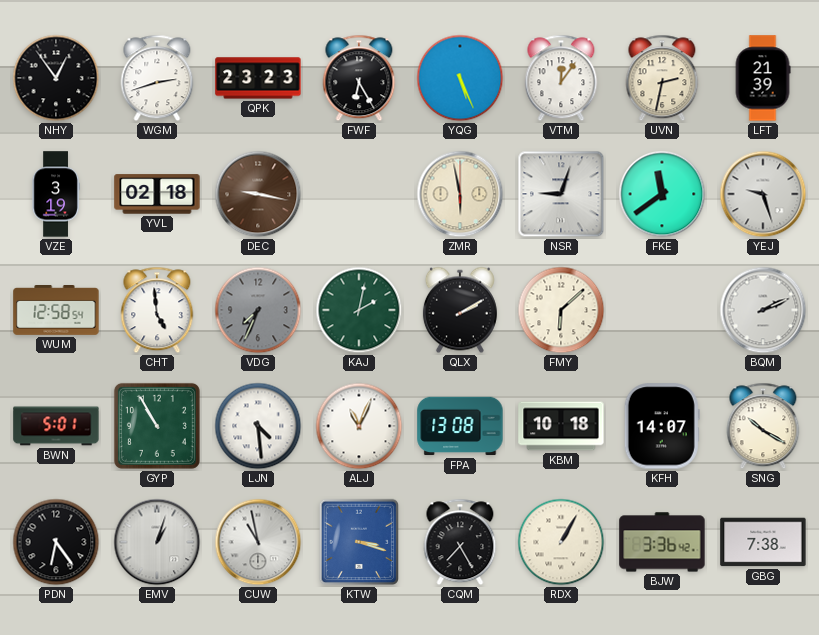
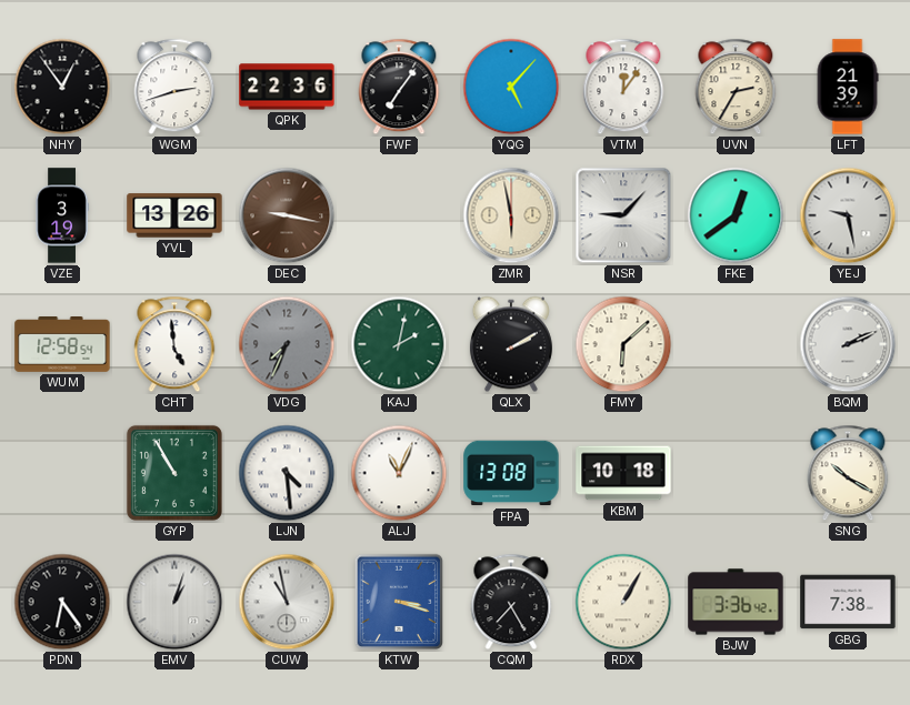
QPK: 23:23 -> 22:36 (287, 87)
FWF: 6:25 -> 7:06 (399, 87)
YQG: 5:26 -> 5:07 (511, 87)
UVN: 2:32 -> 2:35 (736, 87)
YVL: 02:18 -> 13:26 (174, 215)
NSR: 9:03 -> 9:07 (623, 215)
FKE: 11:39 -> 12:39 (736, 215)
YEJ: 9:27 -> 9:28 (848, 215)
BWN: 5:01 -> none (56, 426)
KFH: 14:07 -> none (662, 426)
